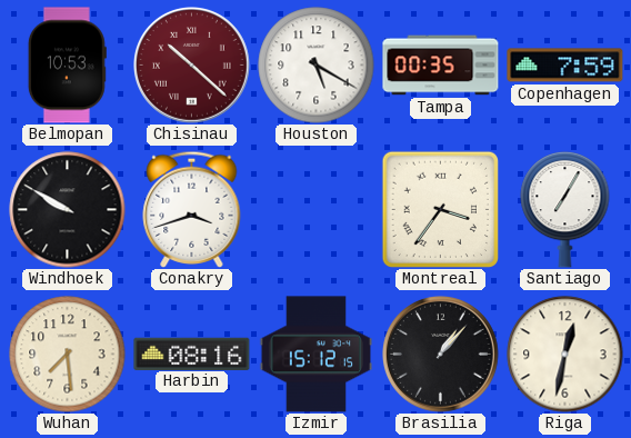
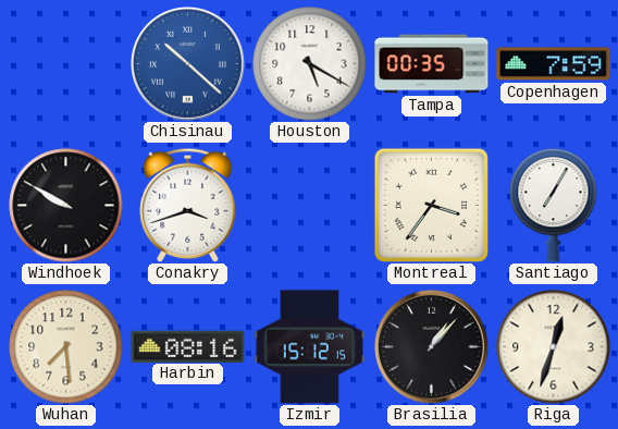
Belmopan: 10:53 -> none (67, 66)
Chisinau dial: burgundy -> blue (188, 64)
Riga: 12:32 -> 12:33 (554, 347)
